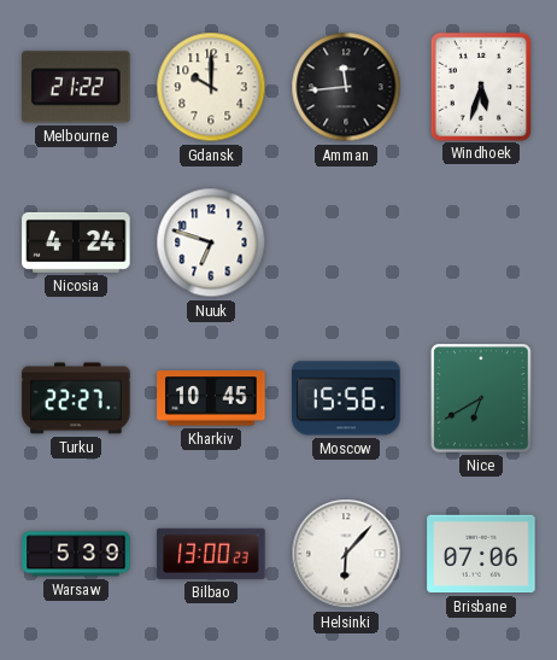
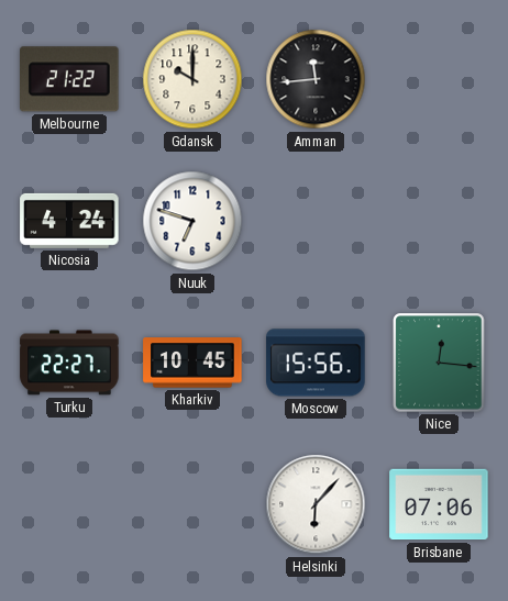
Windhoek: 5:33 -> none (480, 86)
Nice: 6:40 -> 12:16 (439, 363)
Warsaw: 5:39 -> none (76, 554)
Bilbao: 13:00 -> none (211, 554)
